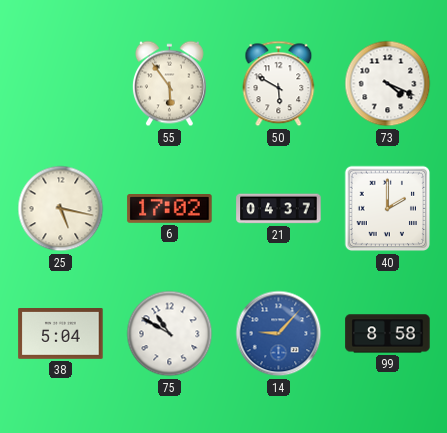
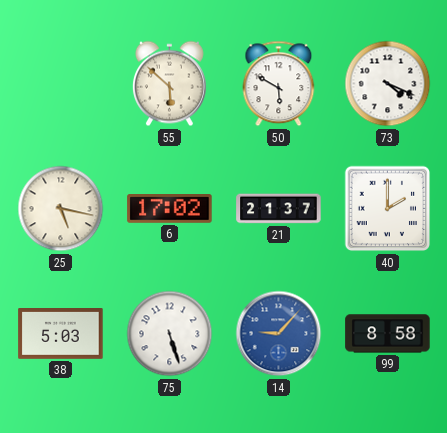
55: 5:54 -> 5:52 (169, 84)
21: 04:37 -> 21:37 (279, 209)
38: 5:04 -> 5:03 (61, 334)
75: 10:50 -> 5:27 (170, 334)
